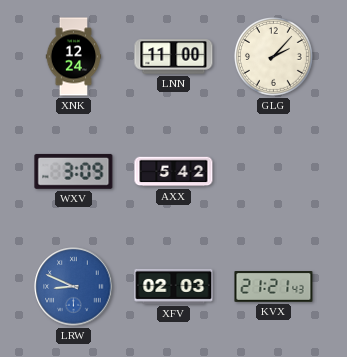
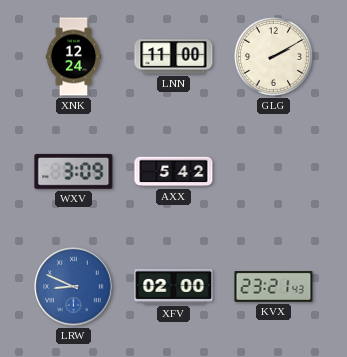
GLG: 2:07 -> 2:10 (274, 57)
XFV: 02:03 -> 02:00 (174, 286)
KVX: 21:21 -> 23:21 (274, 287)
